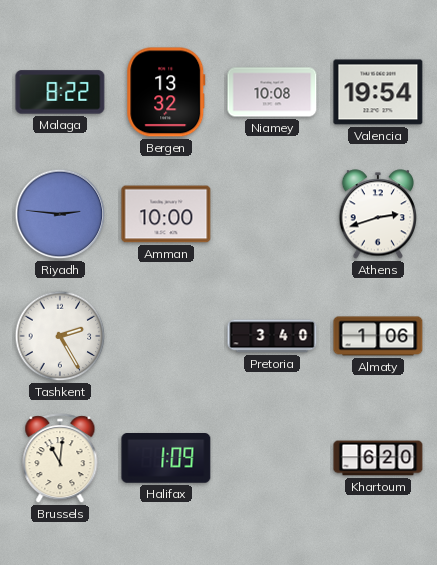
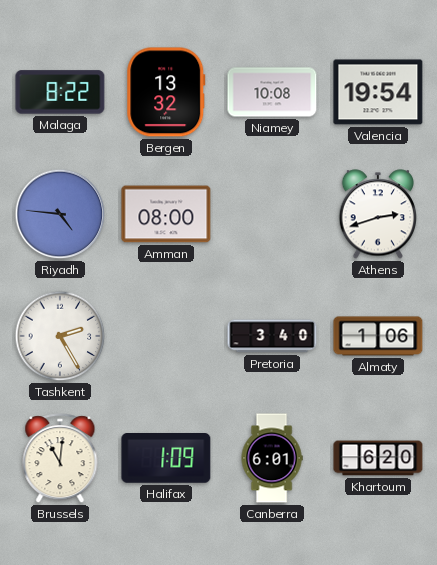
Riyadh: 2:46 -> 4:46 (60, 214)
Amman: 10:00 -> 08:00 (166, 214)
Canberra: none -> 6:01 (272, 458)
